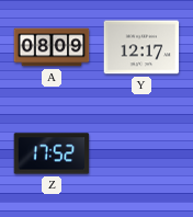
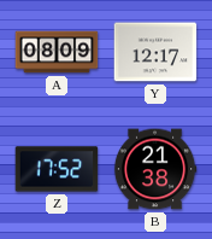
B: none -> 21:38 (155, 169)
